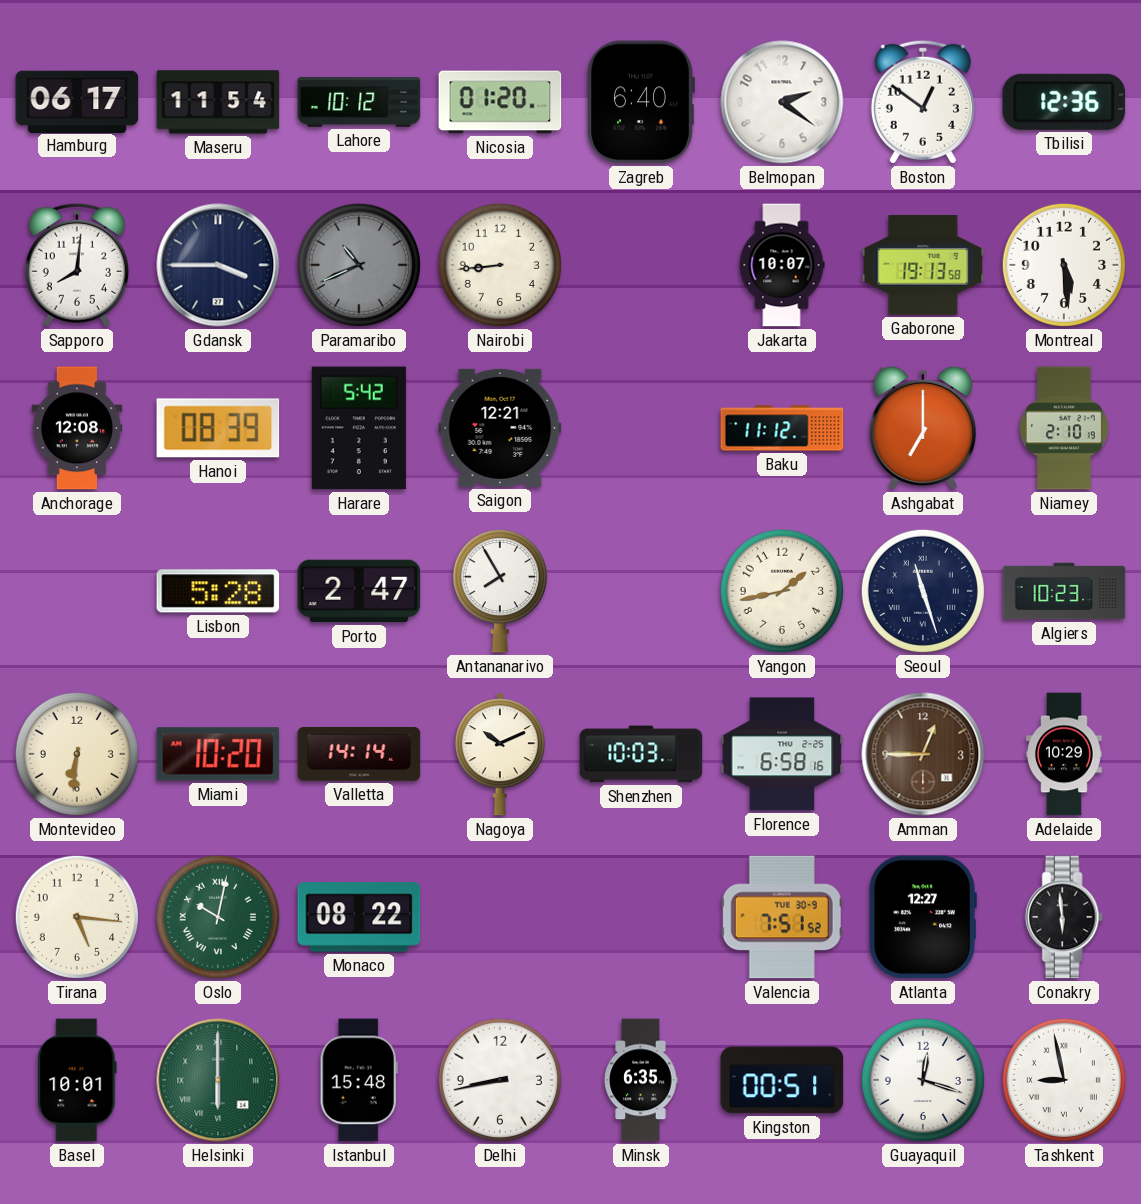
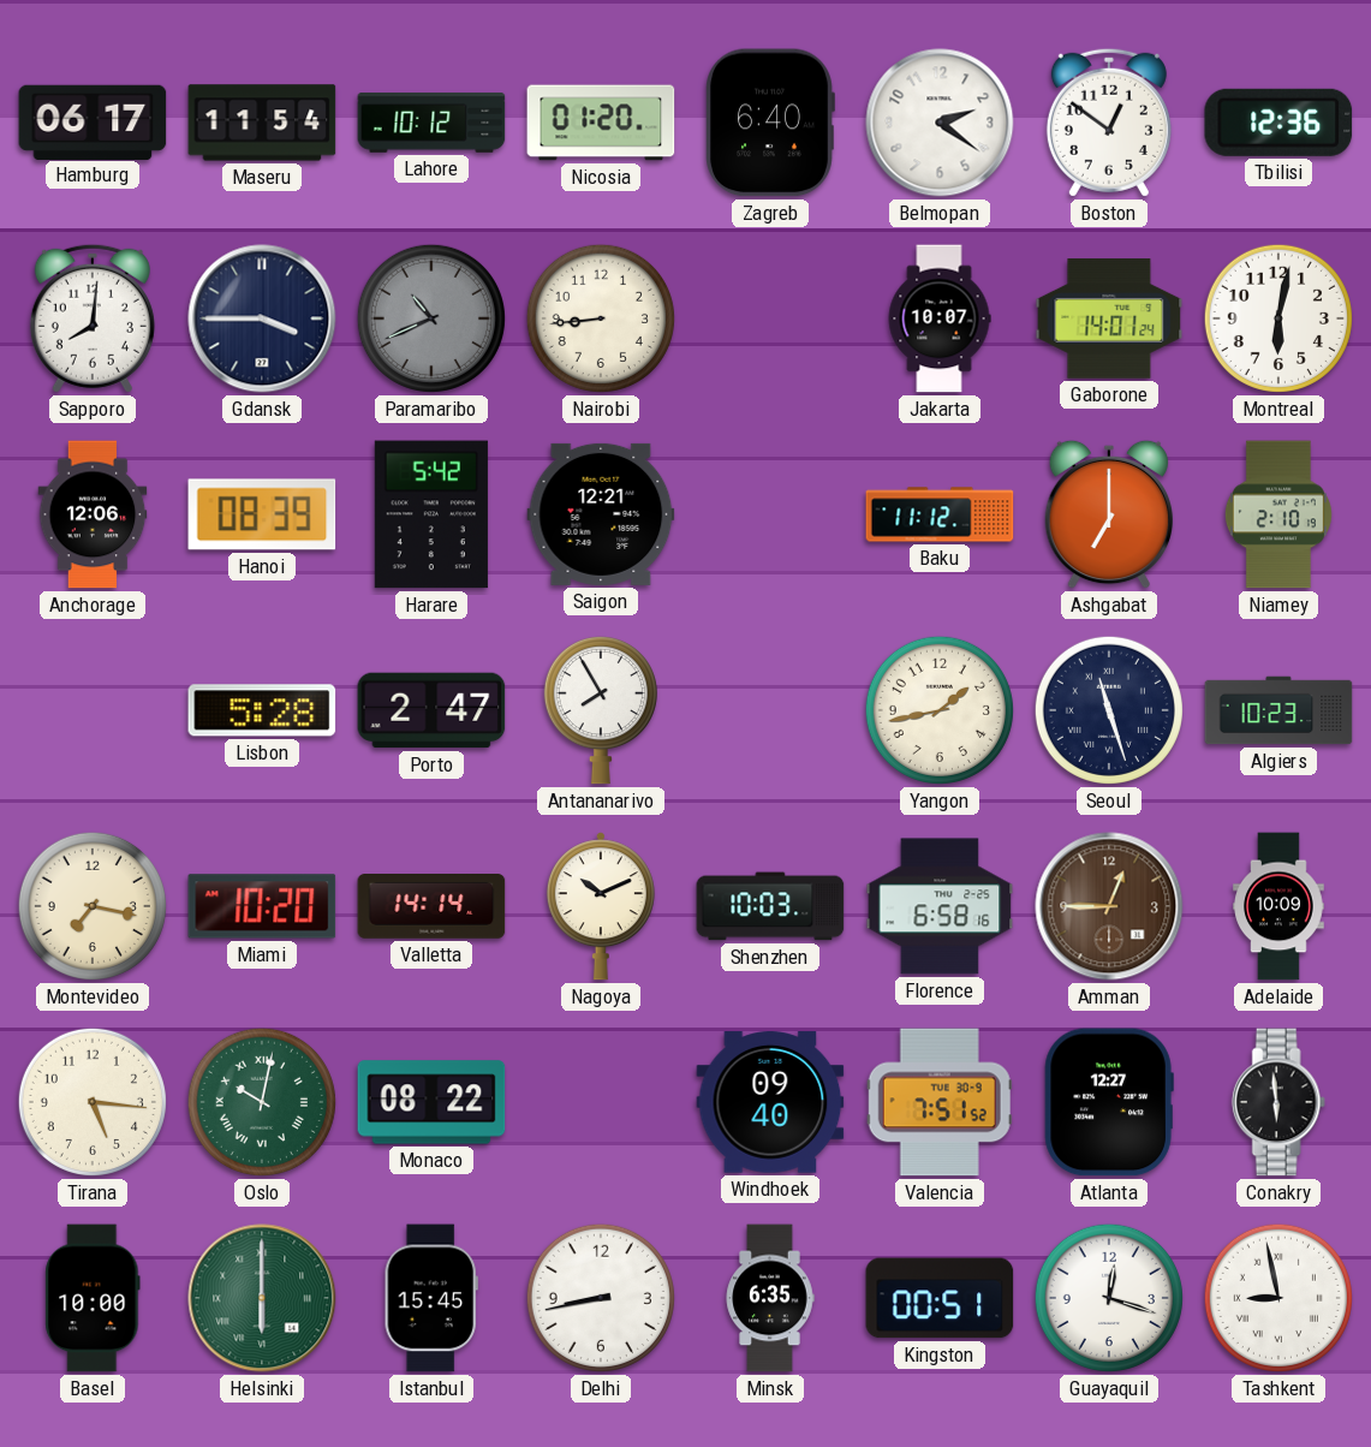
Gaborone: 19:13 -> 14:01 (1109, 318)
Montreal: 5:29 -> 6:02 (1278, 318)
Anchorage: 12:08 -> 12:06 (93, 514)
Montevideo: 6:31 -> 7:17 (93, 906)
Adelaide: 10:29 -> 10:09 (1278, 906)
Windhoek: none -> 09:40 (770, 1102)
Basel: 10:01 -> 10:00 (93, 1298)
Istanbul: 15:48 -> 15:45 (431, 1298)
